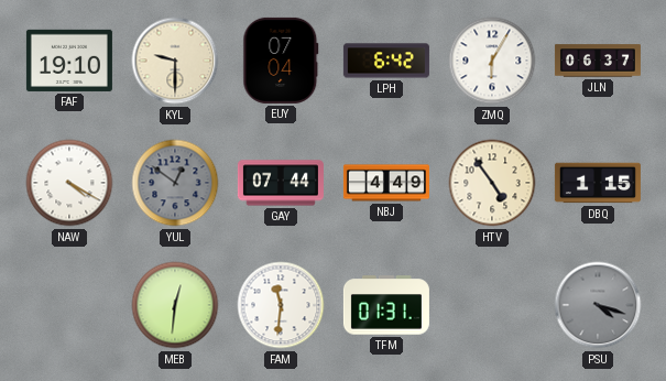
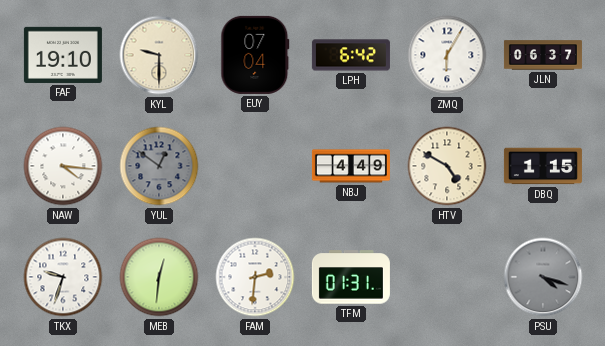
NAW: 4:20 -> 4:16 (63, 166)
GAY: 07:44 -> none (281, 183)
HTV: 4:54 -> 4:50 (447, 166)
TKX: none -> 9:33 (63, 277)
FAM: 11:31 -> 2:31 (255, 277)
